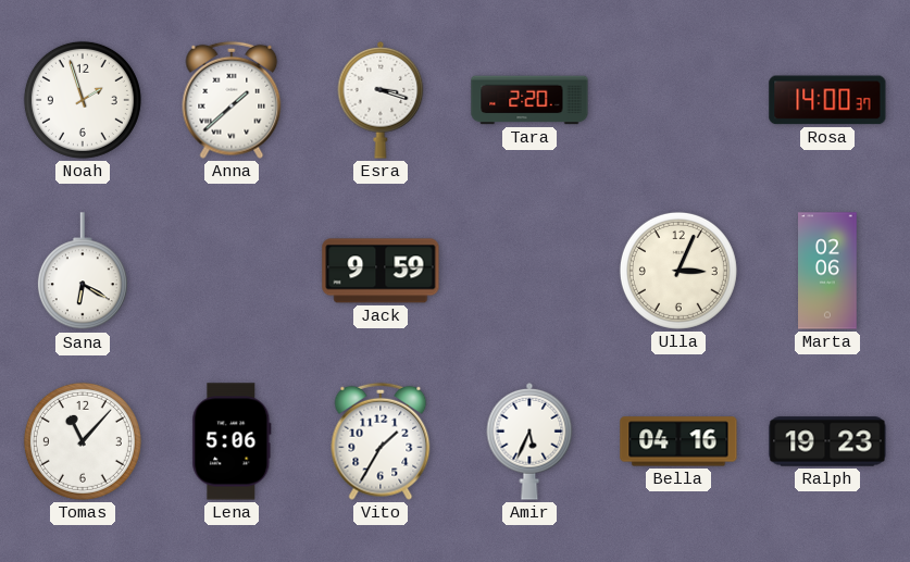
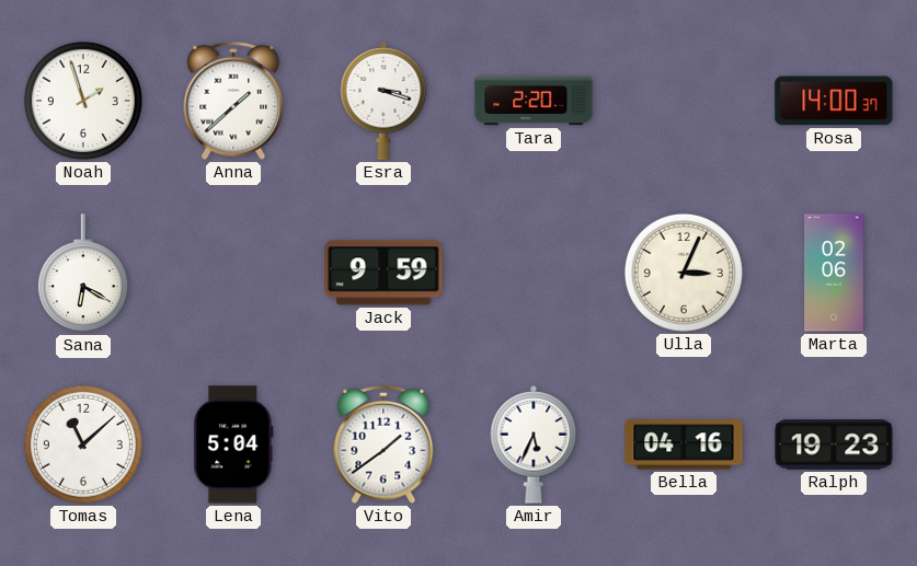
Tomas: 11:07 -> 11:08 (83, 444)
Lena: 5:06 -> 5:04 (233, 444)
Vito: 1:35 -> 1:39 (383, 444)
